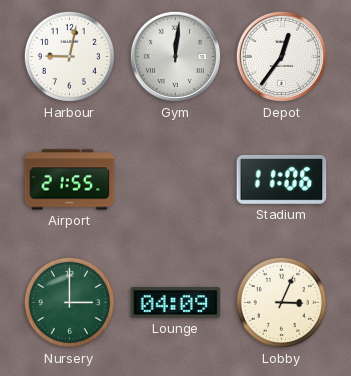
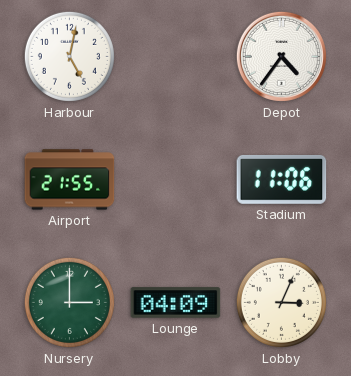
Harbour: 9:02 -> 5:02 (69, 56)
Gym: 12:01 -> none (175, 56)
Depot: 12:36 -> 4:36 (281, 56)
